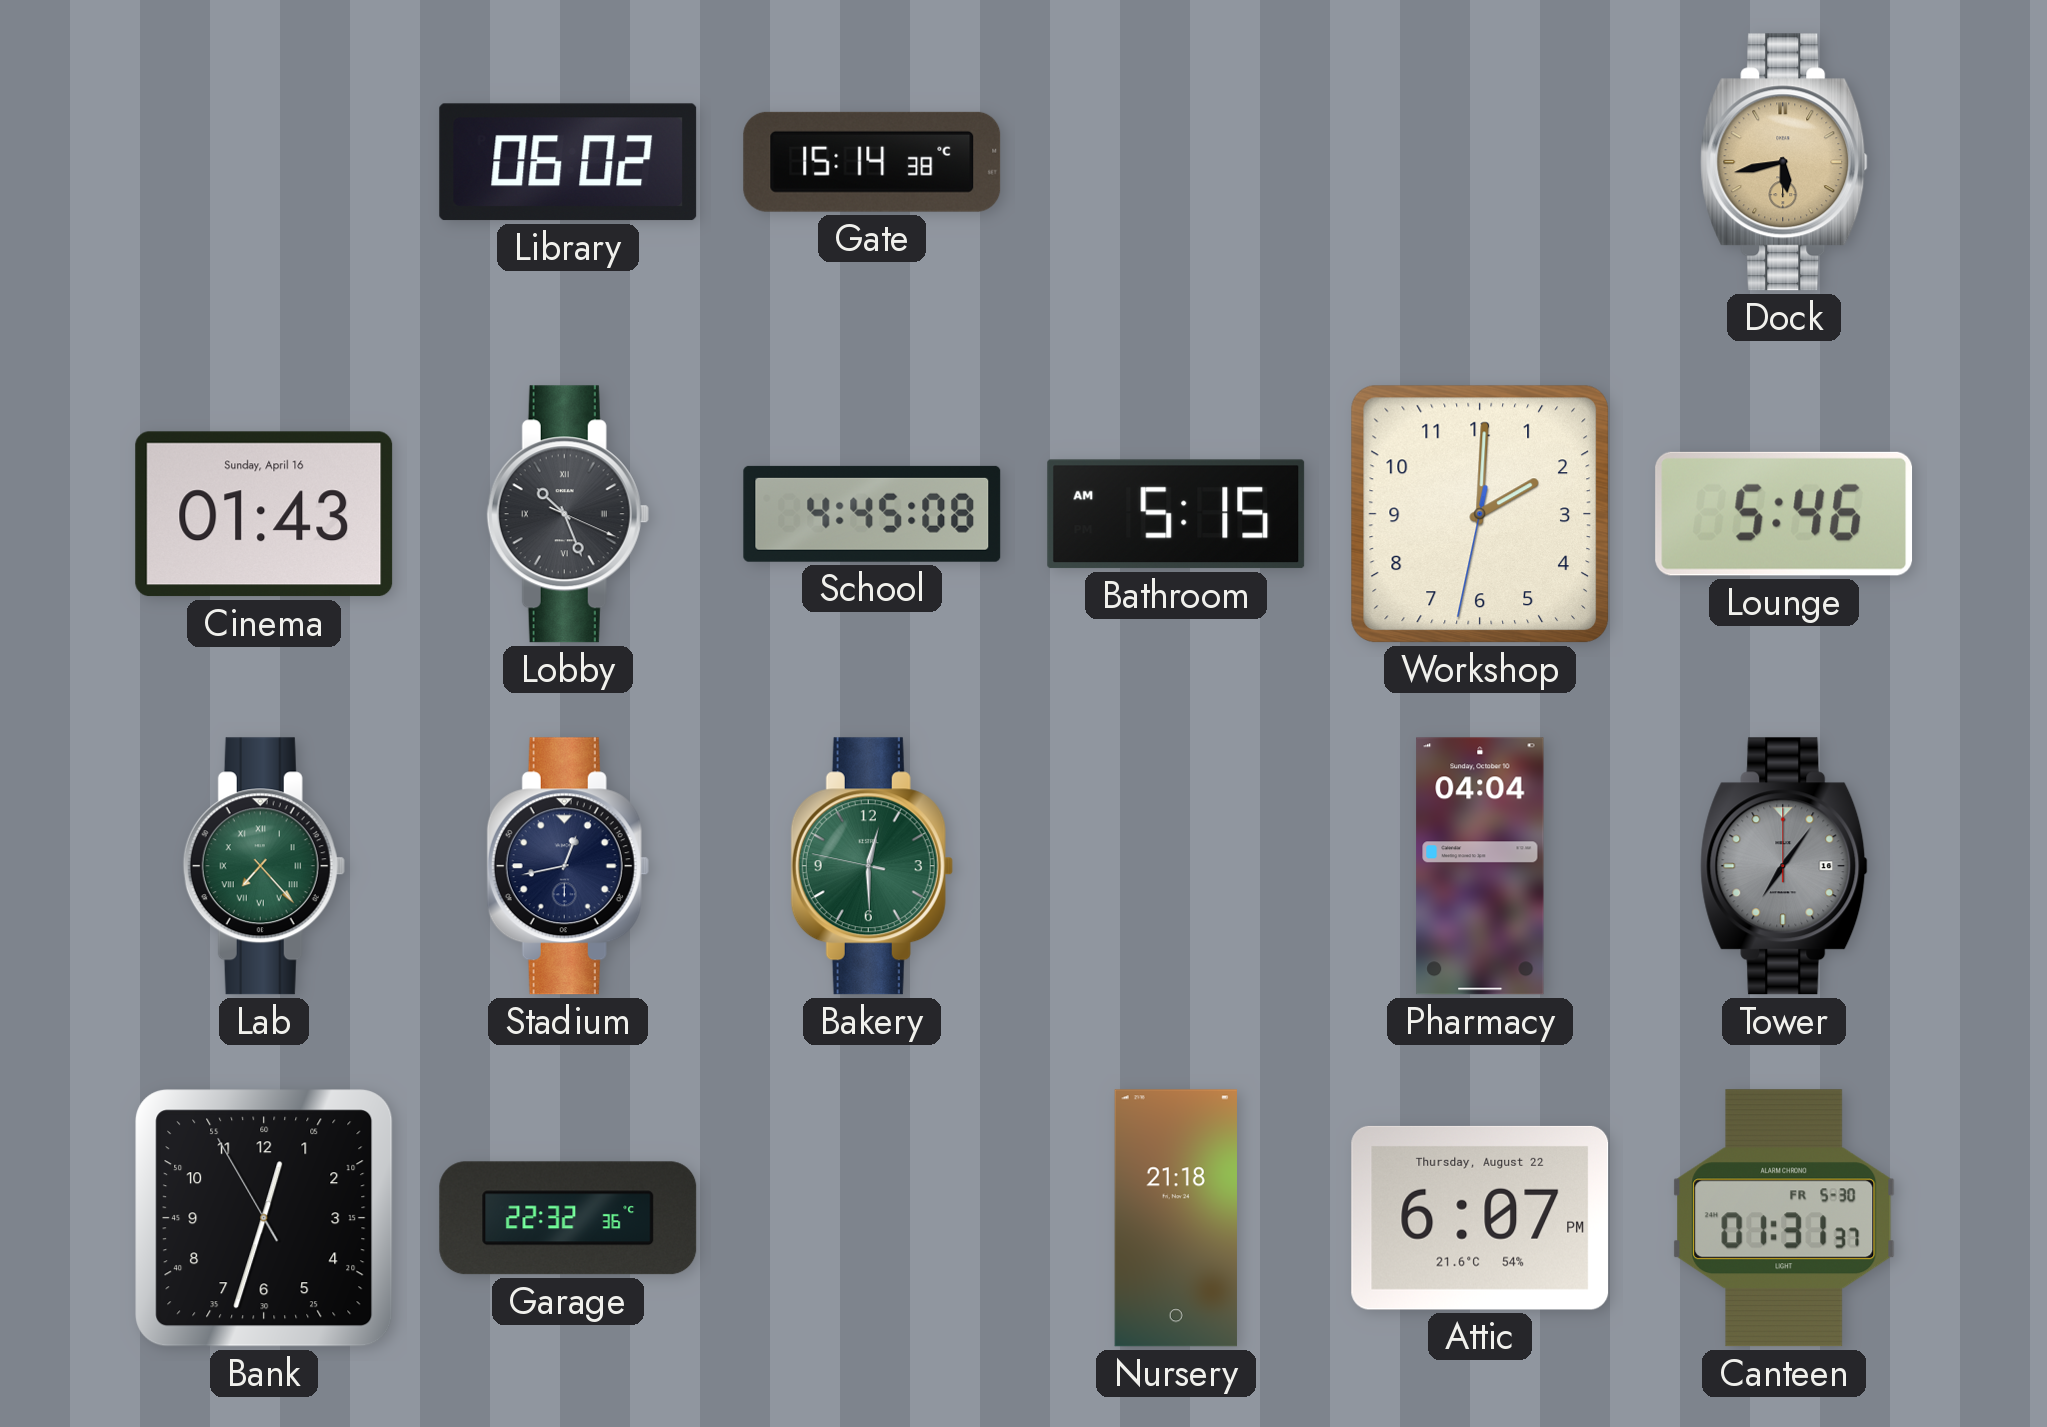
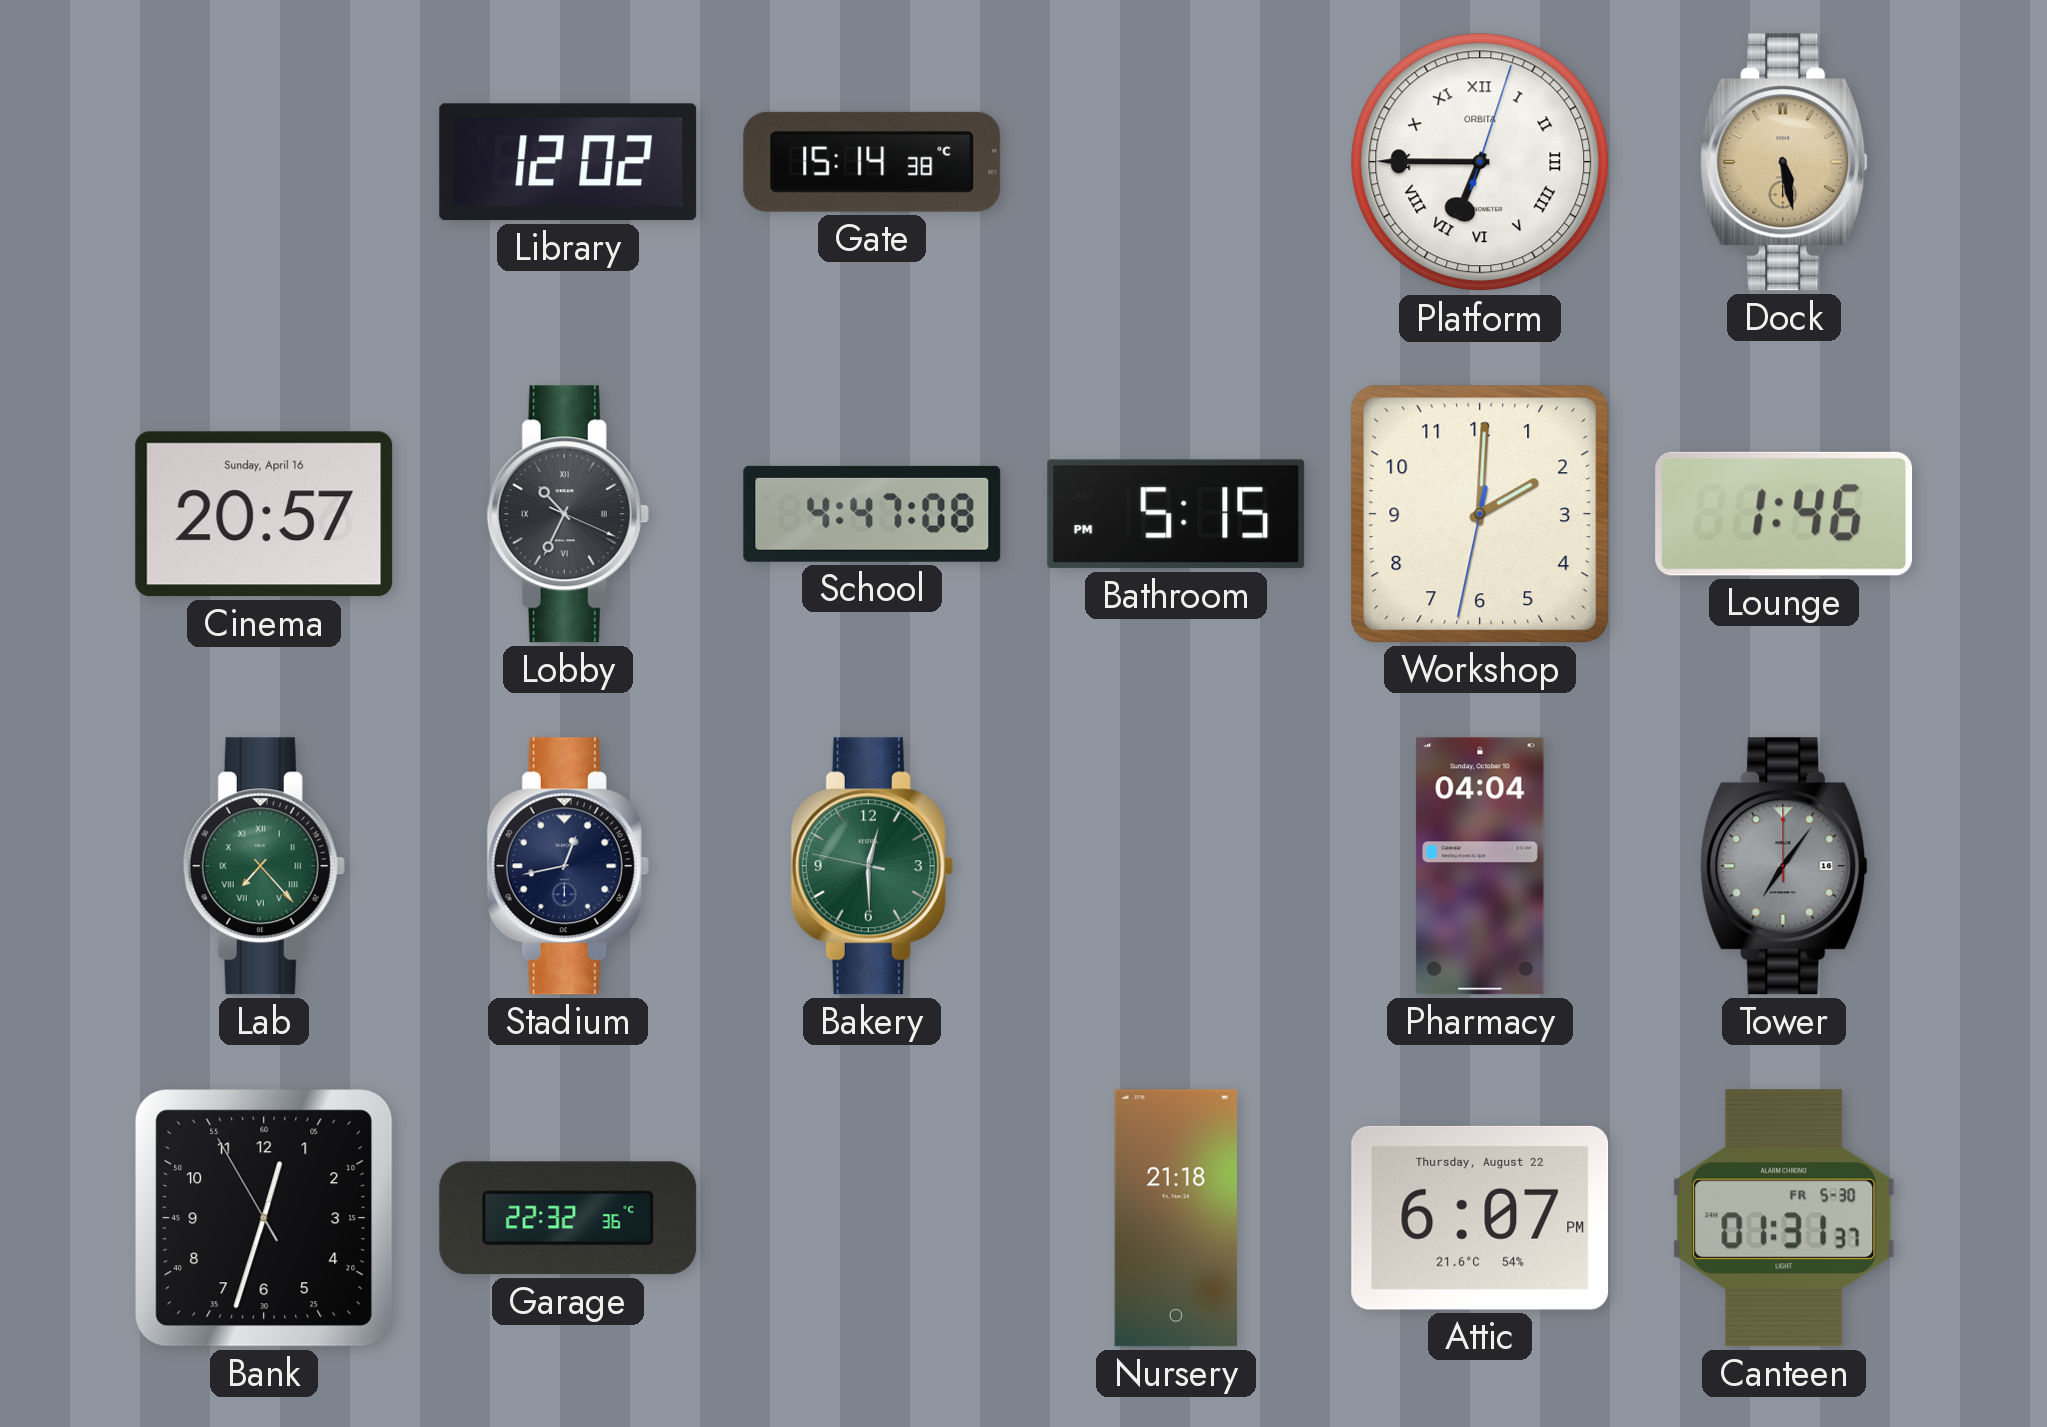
Library: 06:02 -> 12:02 (568, 162)
Platform: none -> 6:45 (1480, 162)
Dock: 5:43 -> 5:28 (1784, 162)
Cinema: 01:43 -> 20:57 (264, 514)
Lobby: 10:26 -> 10:34 (568, 514)
School: 4:45 -> 4:47 (872, 514)
Bathroom: 5:15 AM -> 5:15 PM (1176, 514)
Lounge: 5:46 -> 1:46 (1784, 514)
